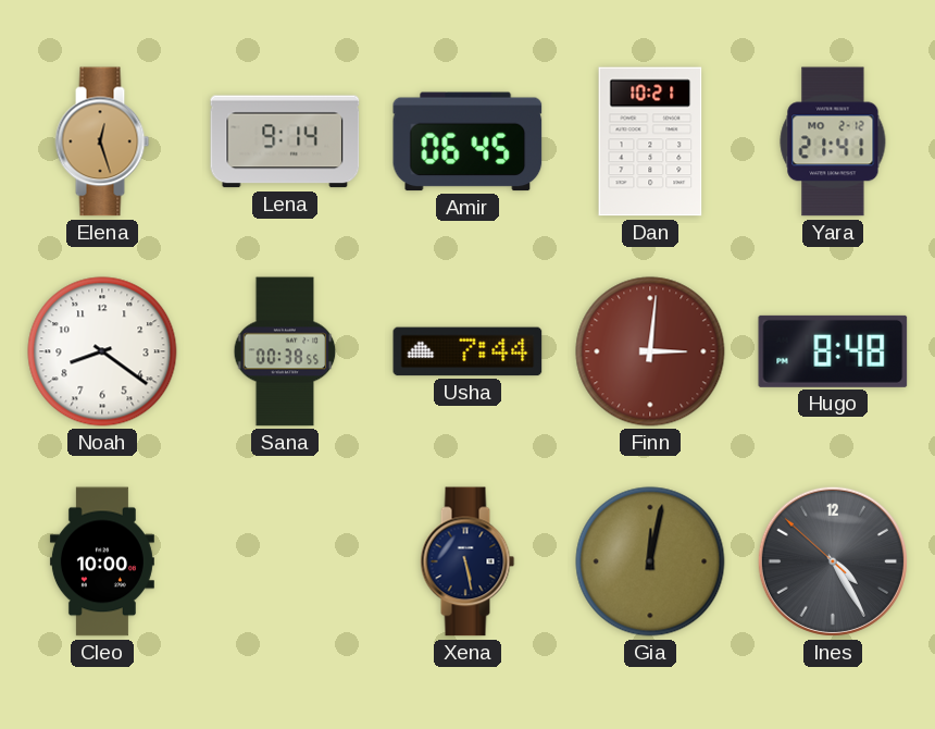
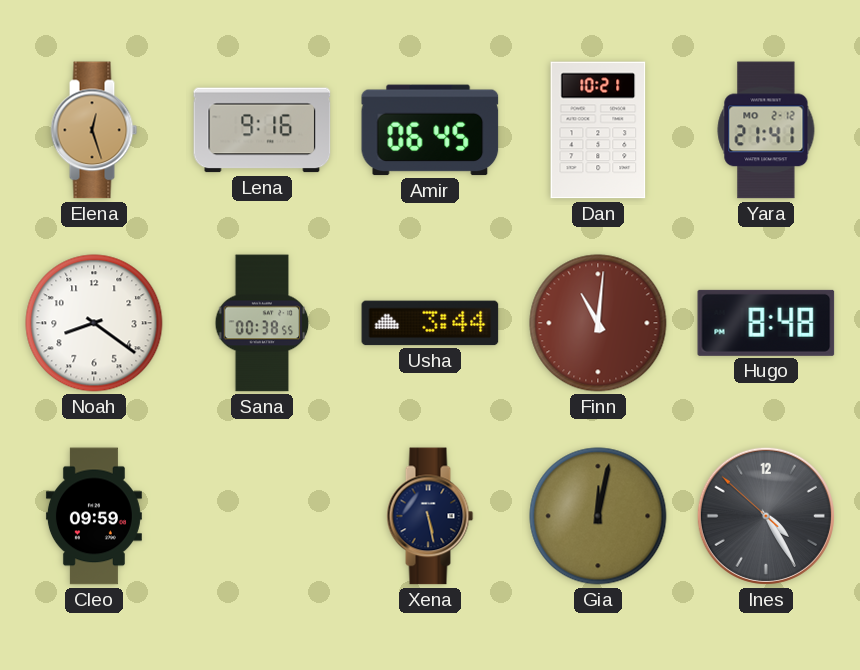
Lena: 9:14 -> 9:16 (262, 130)
Usha: 7:44 -> 3:44 (430, 323)
Finn: 3:01 -> 11:01 (598, 323)
Cleo: 10:00 -> 09:59 (94, 516)
